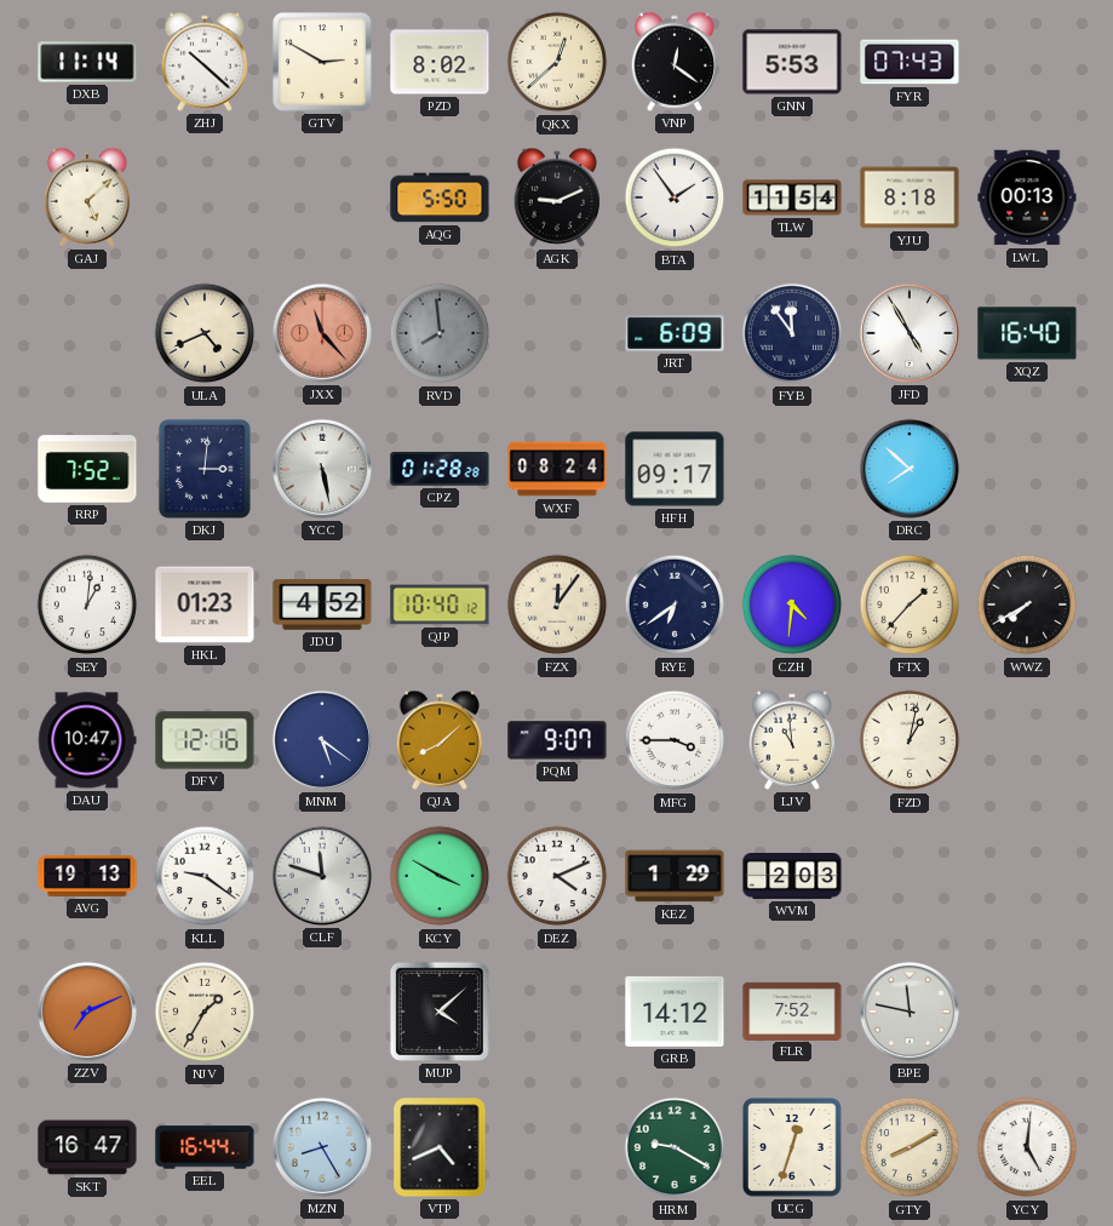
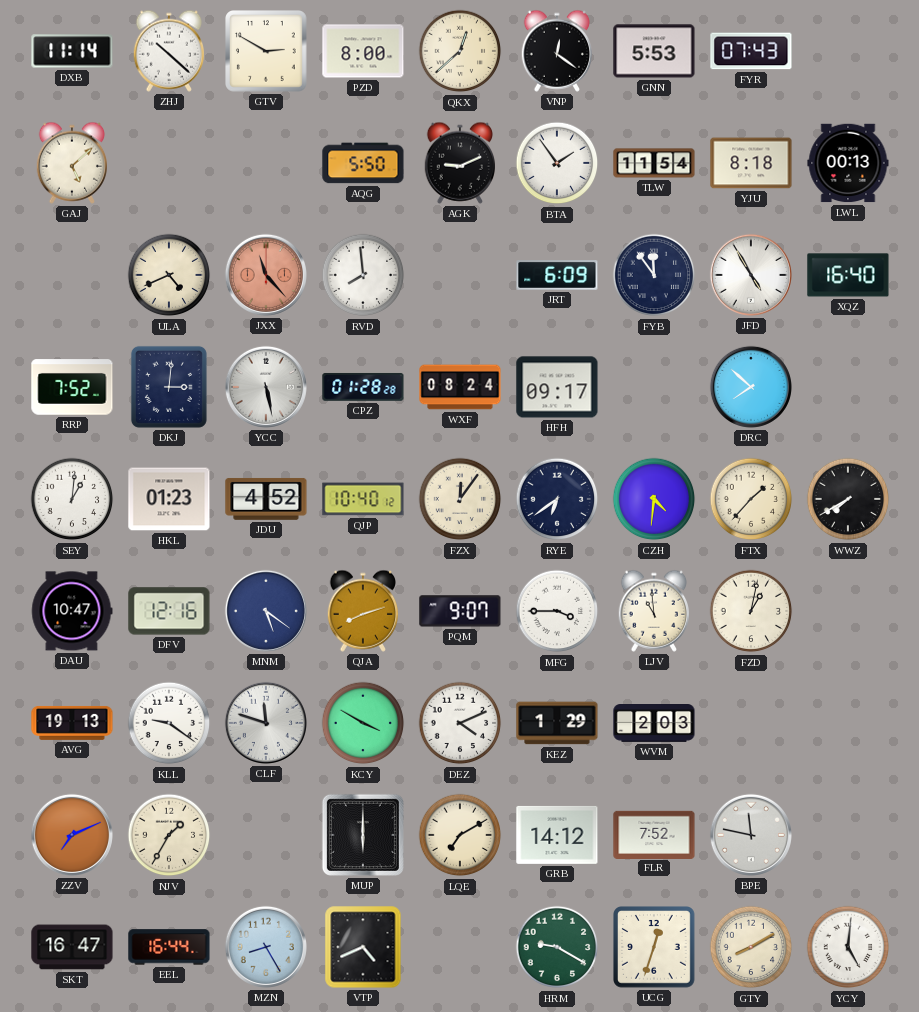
PZD: 8:02 -> 8:00 (363, 51)
RVD dial: grey -> white (363, 275)
QJA: 8:08 -> 8:12 (363, 611)
MUP: 4:08 -> 6:00 (363, 835)
LQE: none -> 7:10 (460, 835)
